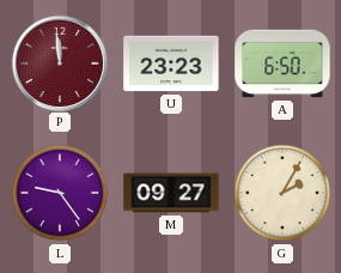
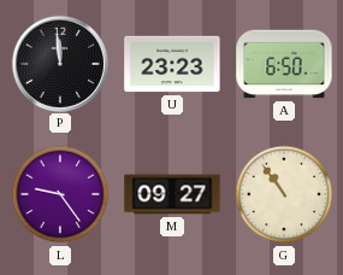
P dial: burgundy -> black (59, 63)
G: 2:05 -> 10:54 (284, 194)
